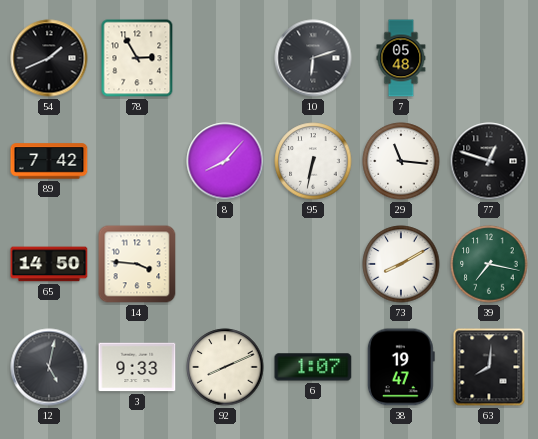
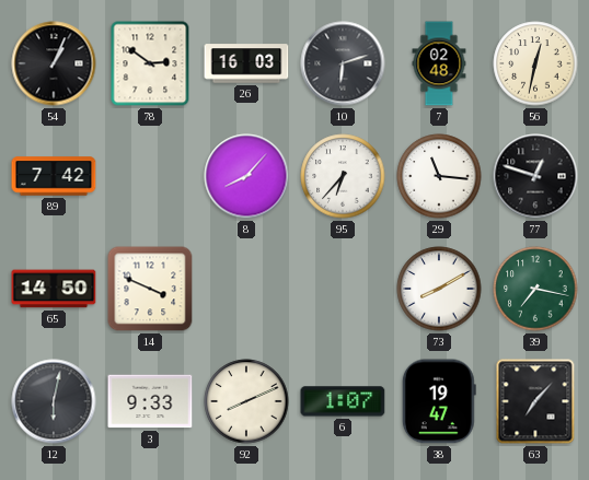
54: 1:41 -> 1:04 (54, 63)
78: 2:55 -> 2:51 (150, 63)
26: none -> 16:03 (246, 63)
7: 05:48 -> 02:48 (439, 63)
56: none -> 12:32 (535, 63)
95: 6:32 -> 6:37 (343, 176)
14: 3:46 -> 3:49 (150, 289)
12: 5:02 -> 6:02 (54, 401)
63: 8:01 -> 7:07 (535, 401)
